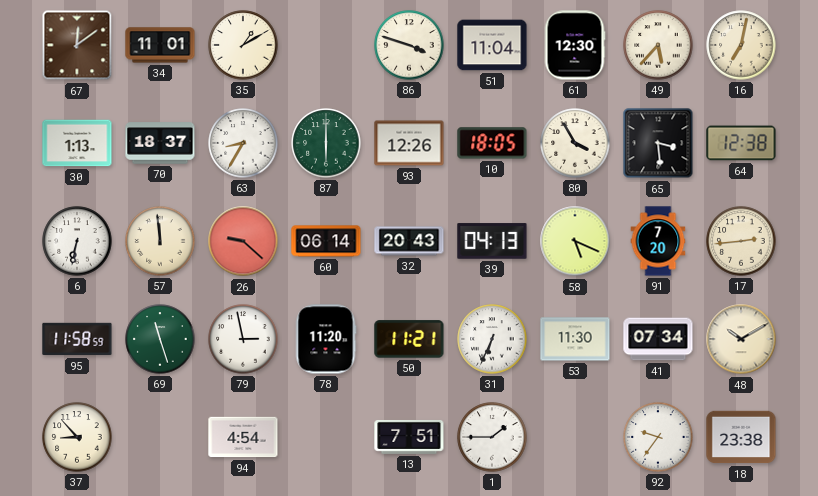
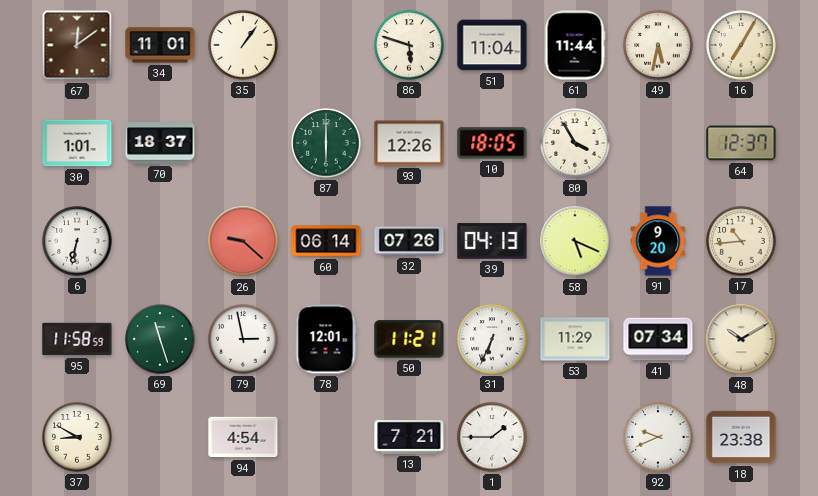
35: 1:10 -> 1:06 (243, 45)
86: 3:48 -> 5:48 (409, 45)
61: 12:30 -> 11:44 (575, 45)
49: 5:37 -> 5:32 (658, 45)
16: 7:02 -> 7:05 (741, 45)
30: 1:13 -> 1:01 (77, 143)
63: 8:35 -> none (243, 143)
65: 3:29 -> none (658, 143)
64: 12:38 -> 12:37 (741, 143)
57: 11:59 -> none (160, 241)
32: 20:43 -> 07:26 (409, 241)
91: 7:20 -> 9:20 (658, 241)
17: 2:44 -> 10:44 (741, 241)
78: 11:20 -> 12:01 (326, 339)
53: 11:30 -> 11:29 (575, 339)
37: 8:53 -> 8:50 (77, 437)
13: 7:51 -> 7:21 (409, 437)
92: 9:36 -> 9:41 (658, 437)
